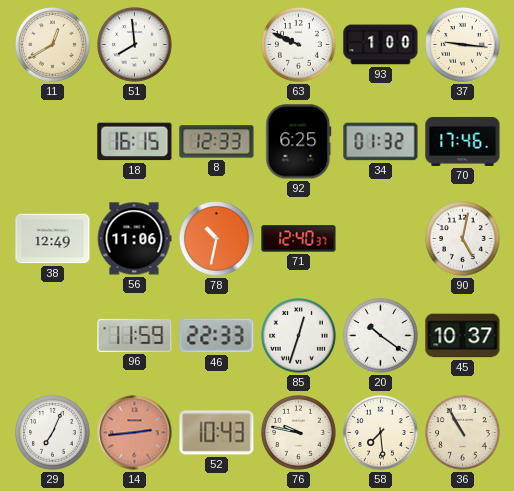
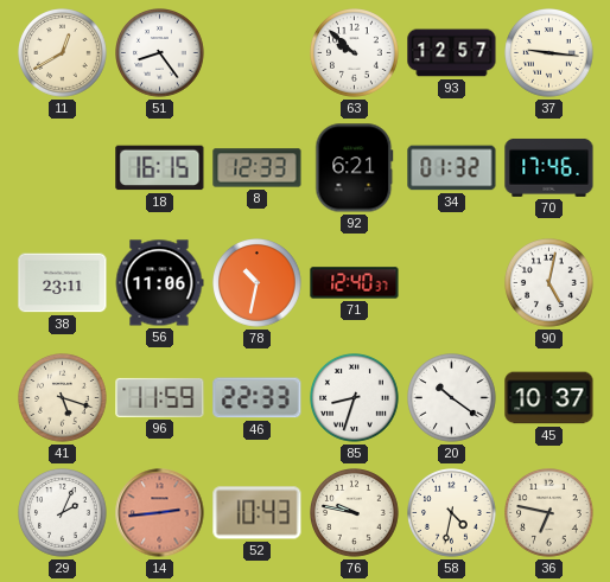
51: 7:59 -> 8:24 (160, 53)
63: 9:49 -> 9:52 (355, 53)
93: 1:00 -> 12:57 (452, 53)
92: 6:25 -> 6:21 (355, 168)
38: 12:49 -> 23:11 (63, 283)
41: none -> 5:18 (63, 398)
85: 12:33 -> 8:33 (355, 398)
29: 7:04 -> 2:04 (63, 513)
58: 7:29 -> 4:32 (452, 513)
36: 10:55 -> 6:47 (549, 513)
